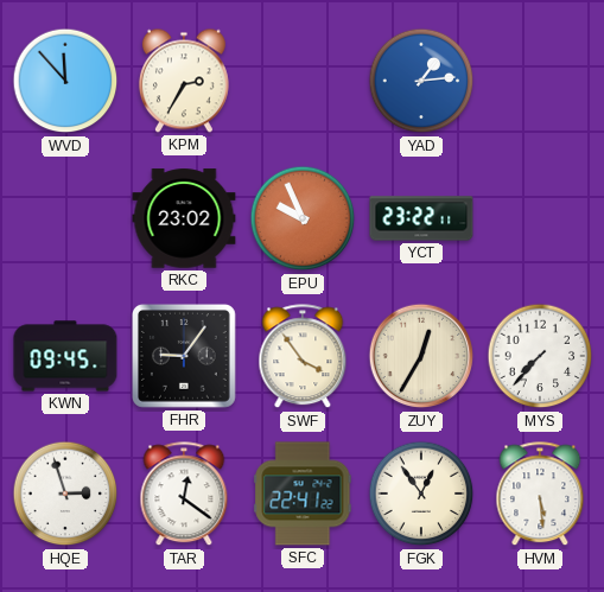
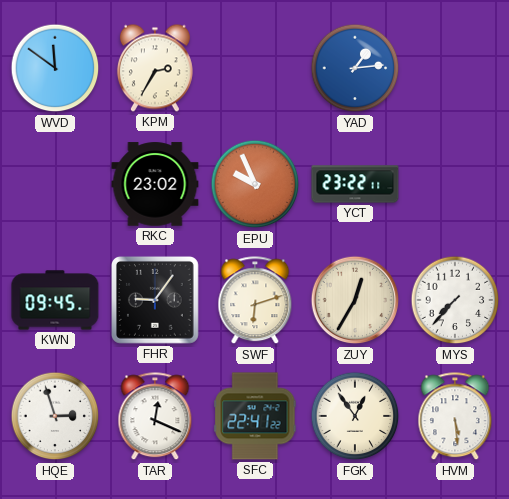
WVD: 11:53 -> 11:51 (55, 68)
SWF: 3:54 -> 6:12 (255, 301)
TAR: 12:21 -> 12:19 (155, 417)
